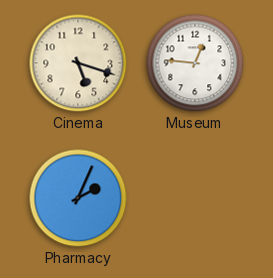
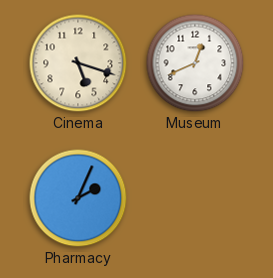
Museum: 12:46 -> 12:41 (195, 63)
